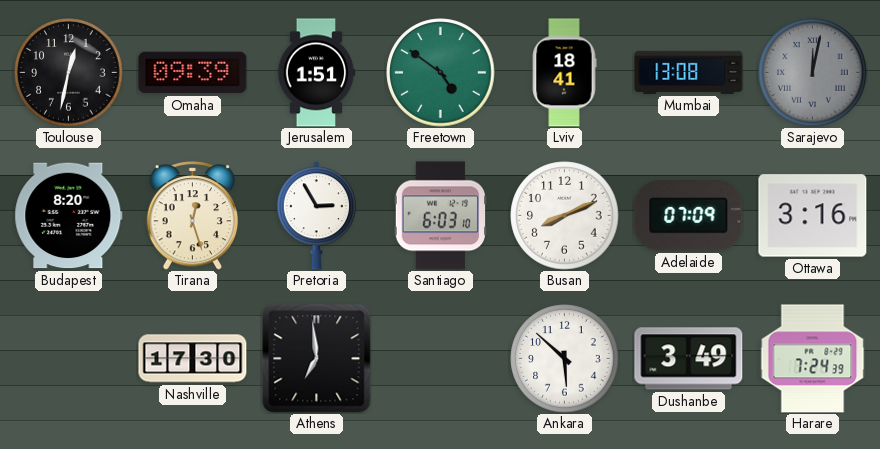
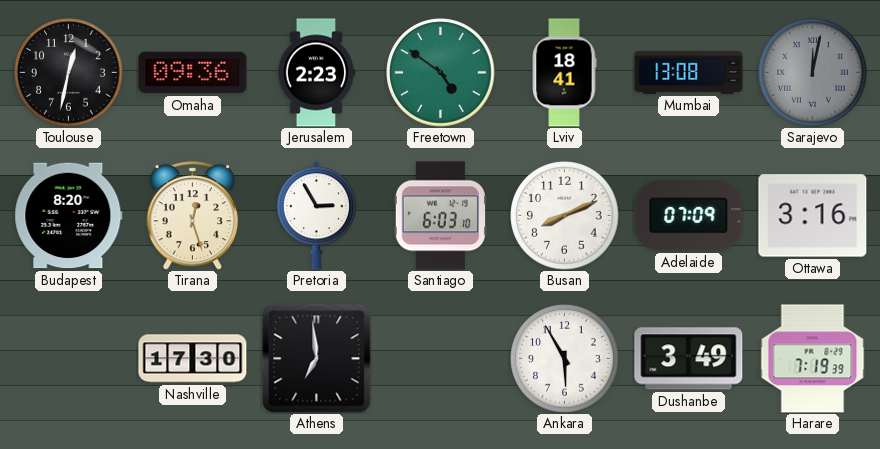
Omaha: 09:39 -> 09:36 (193, 73)
Jerusalem: 1:51 -> 2:23 (316, 73)
Ankara: 5:52 -> 5:55 (565, 359)
Harare: 7:24 -> 7:19 (813, 359)
